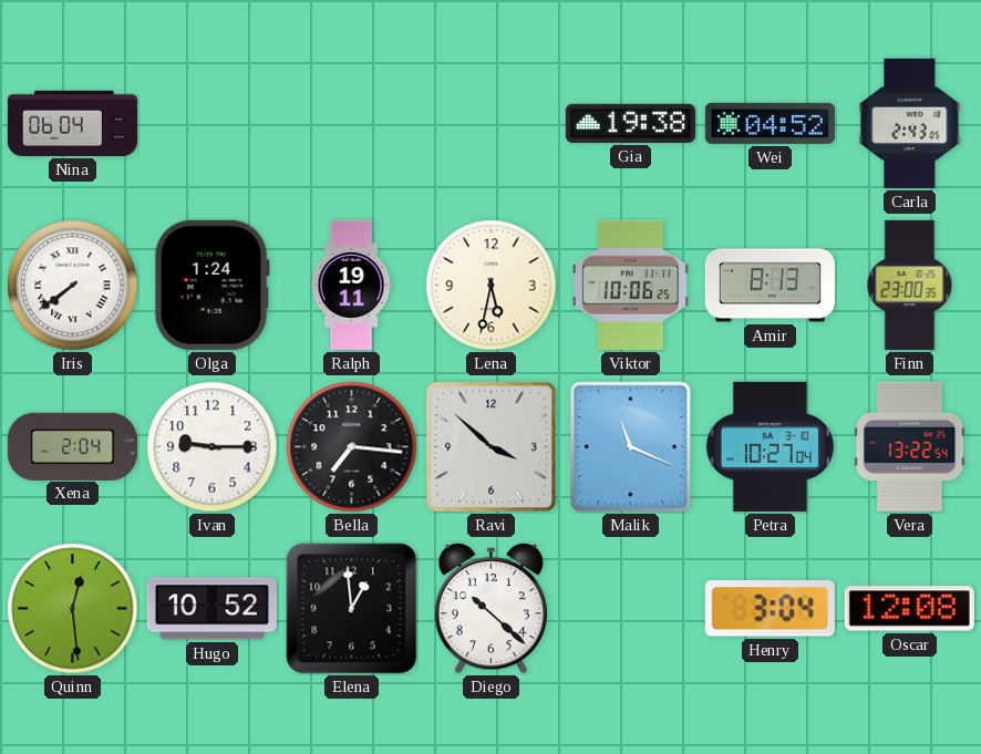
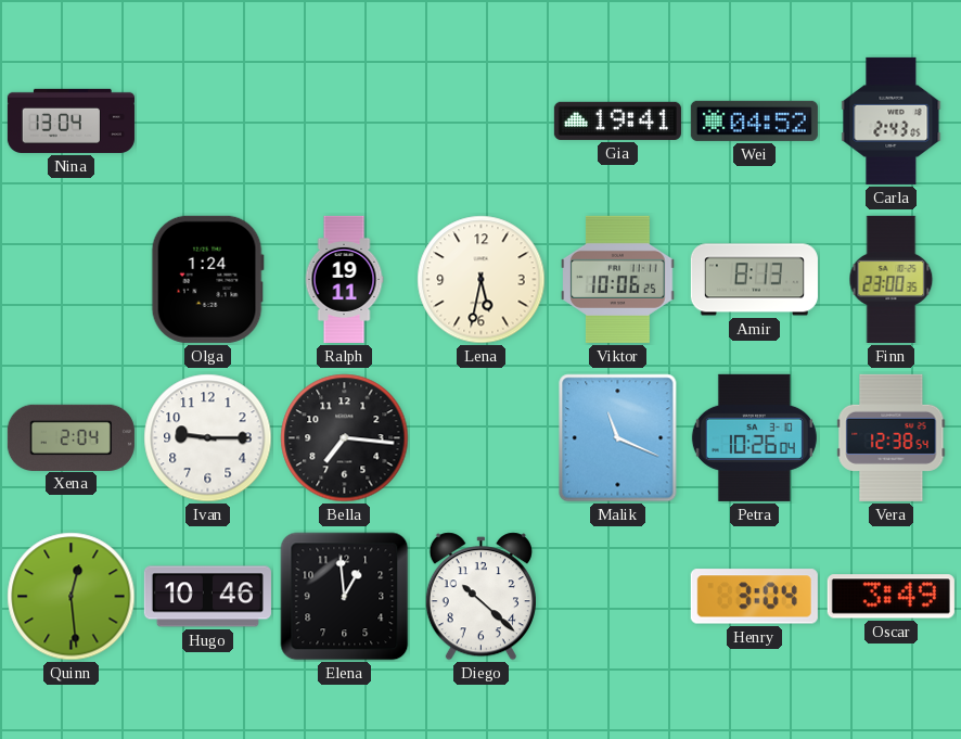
Nina: 06:04 -> 13:04 (71, 120)
Gia: 19:38 -> 19:41 (617, 120)
Iris: 7:39 -> none (73, 286)
Ravi: 3:52 -> none (492, 447)
Petra: 10:27 -> 10:26 (754, 437)
Vera: 13:22 -> 12:38 (892, 437)
Hugo: 10:52 -> 10:46 (207, 597)
Oscar: 12:08 -> 3:49 (890, 597)
